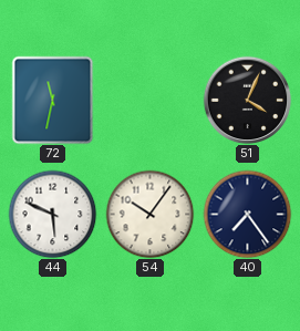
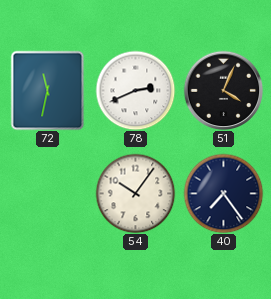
78: none -> 2:41 (135, 90)
44: 5:49 -> none (52, 214)
